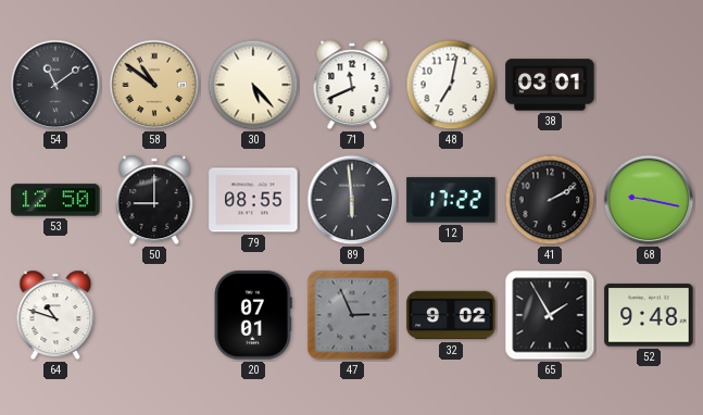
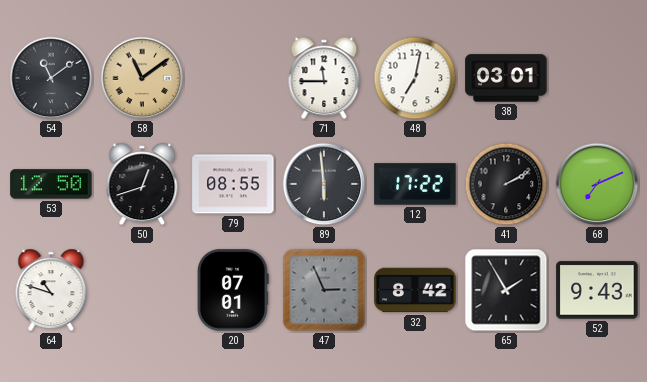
58: 10:51 -> 11:09 (142, 78)
30: 5:23 -> none (253, 85)
71: 11:41 -> 11:45 (324, 78)
50: 9:00 -> 12:42 (142, 184)
68: 9:17 -> 7:11 (597, 184)
32: 9:02 -> 8:42 (415, 290)
52: 9:48 -> 9:43 (597, 290)
